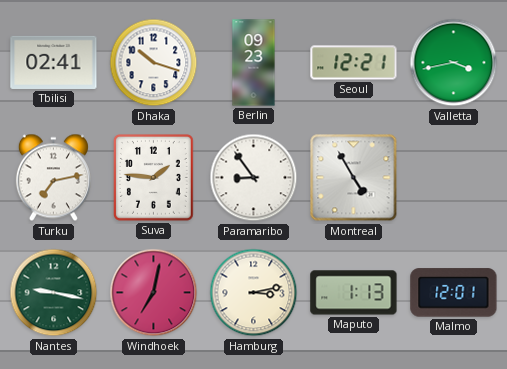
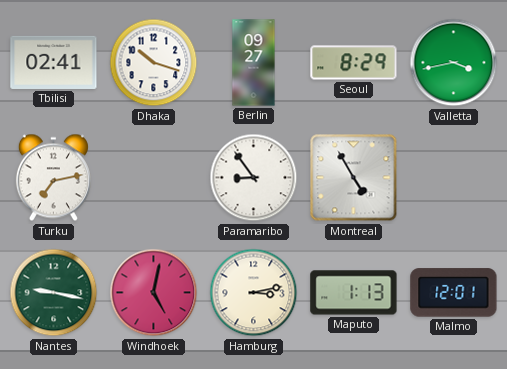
Berlin: 09:23 -> 09:27 (254, 63)
Seoul: 12:21 -> 8:29 (354, 63)
Suva: 1:46 -> none (153, 178)
Windhoek: 7:02 -> 5:02 (154, 293)
